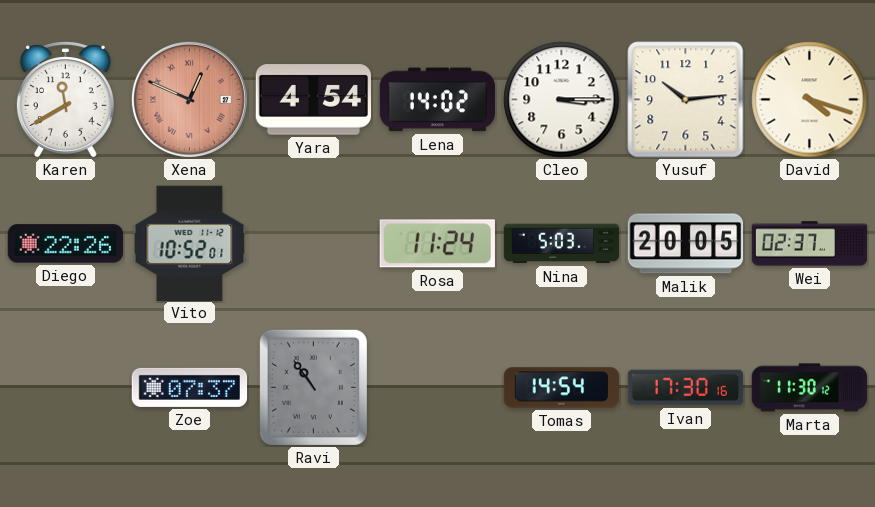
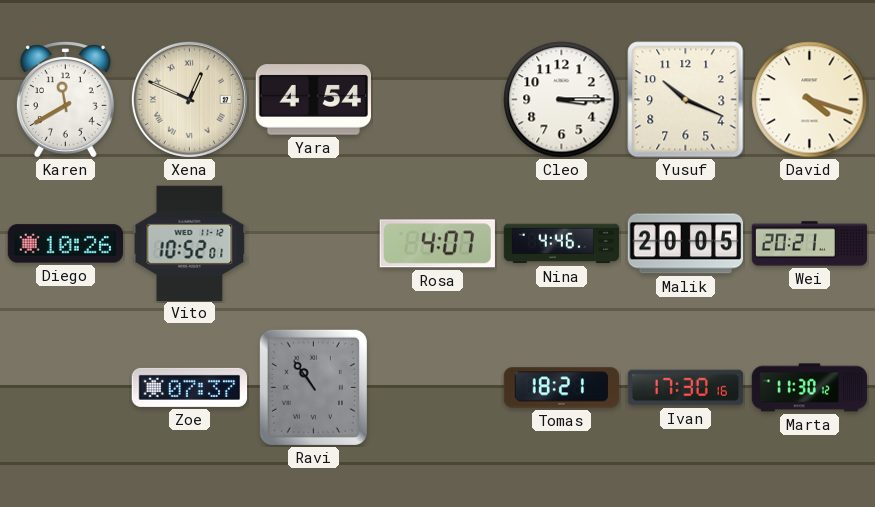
Xena dial: salmon -> cream (189, 99)
Lena: 14:02 -> none (437, 100)
Yusuf: 10:14 -> 10:19 (686, 100)
Diego: 22:26 -> 10:26 (65, 244)
Rosa: 11:24 -> 4:07 (437, 244)
Nina: 5:03 -> 4:46 (562, 244)
Wei: 02:37 -> 20:21 (810, 244)
Tomas: 14:54 -> 18:21 (562, 388)
